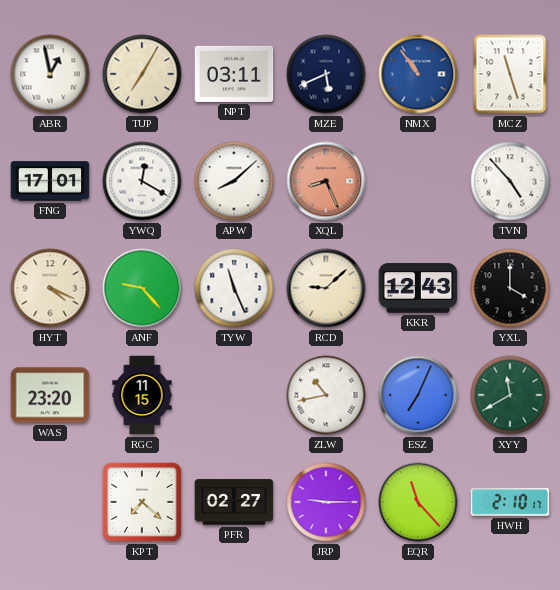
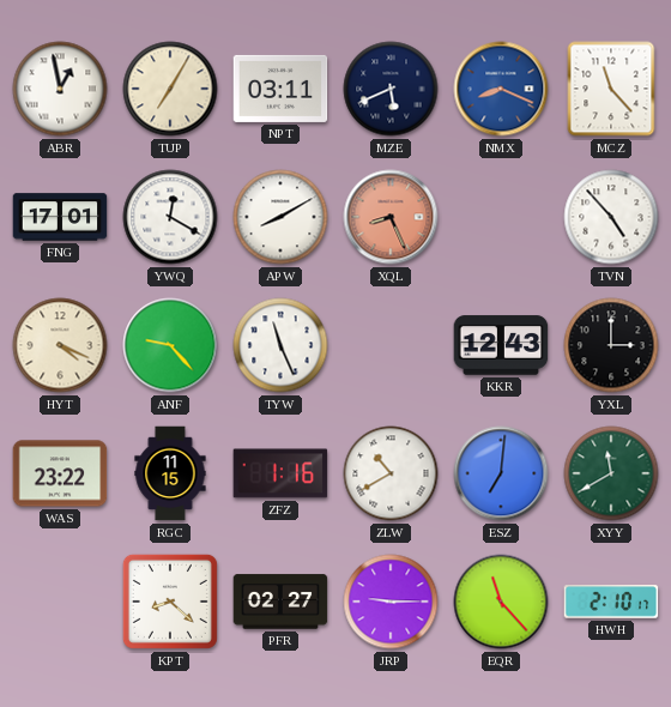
NMX: 10:54 -> 8:19 (501, 89)
MCZ: 11:27 -> 11:23 (611, 89)
APW: 8:08 -> 8:10 (280, 217)
RCD: 9:08 -> none (326, 288)
YXL: 4:00 -> 3:00 (611, 345)
WAS: 23:20 -> 23:22 (60, 473)
ZFZ: none -> 1:16 (280, 473)
ZLW: 10:43 -> 10:40 (391, 473)
ESZ: 7:04 -> 7:01 (501, 473)
KPT: 7:22 -> 8:22 (170, 602)
